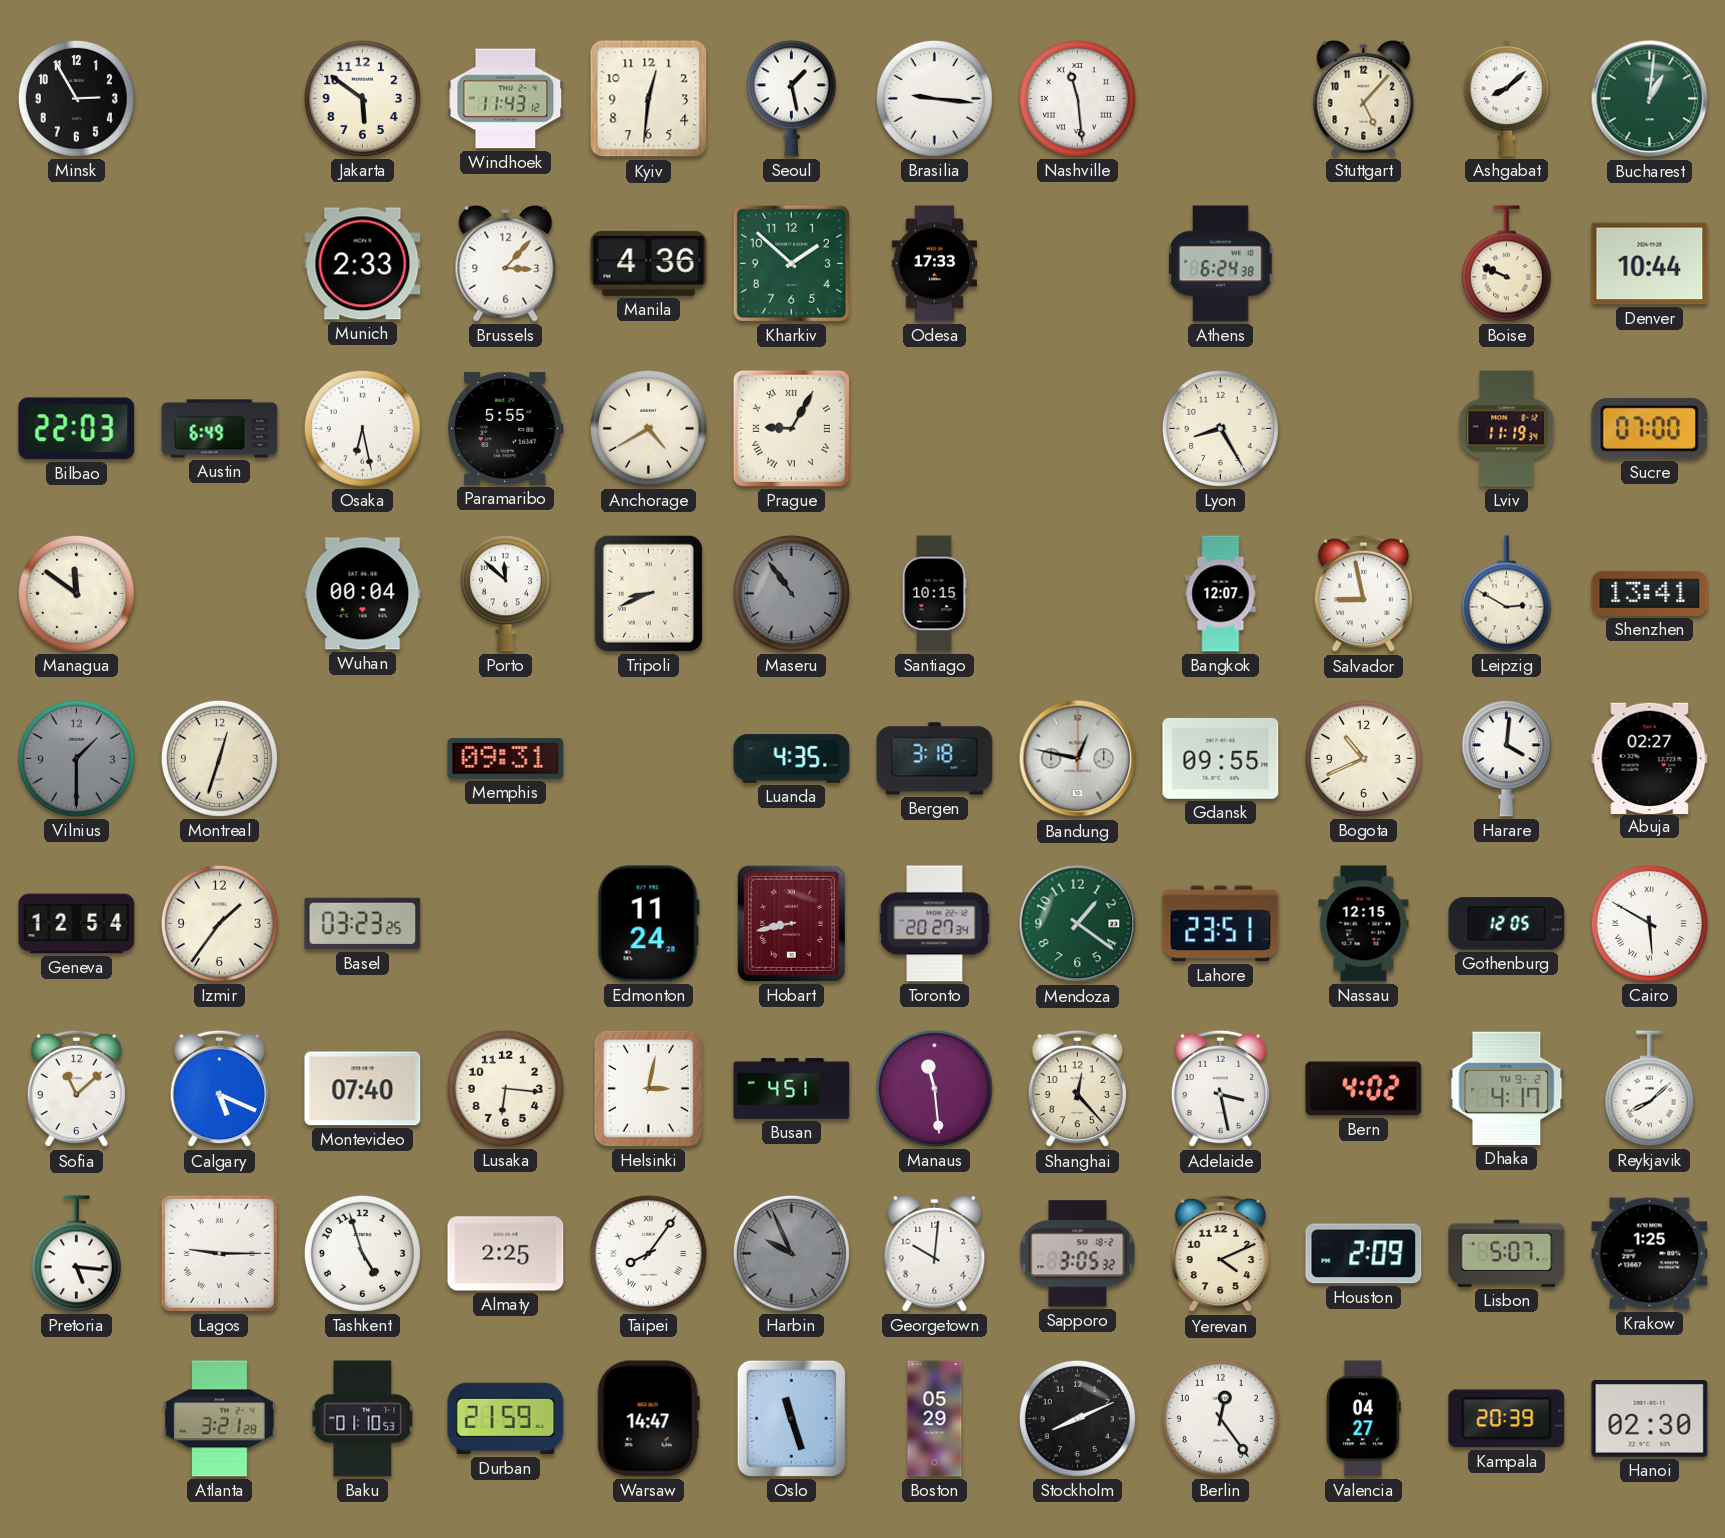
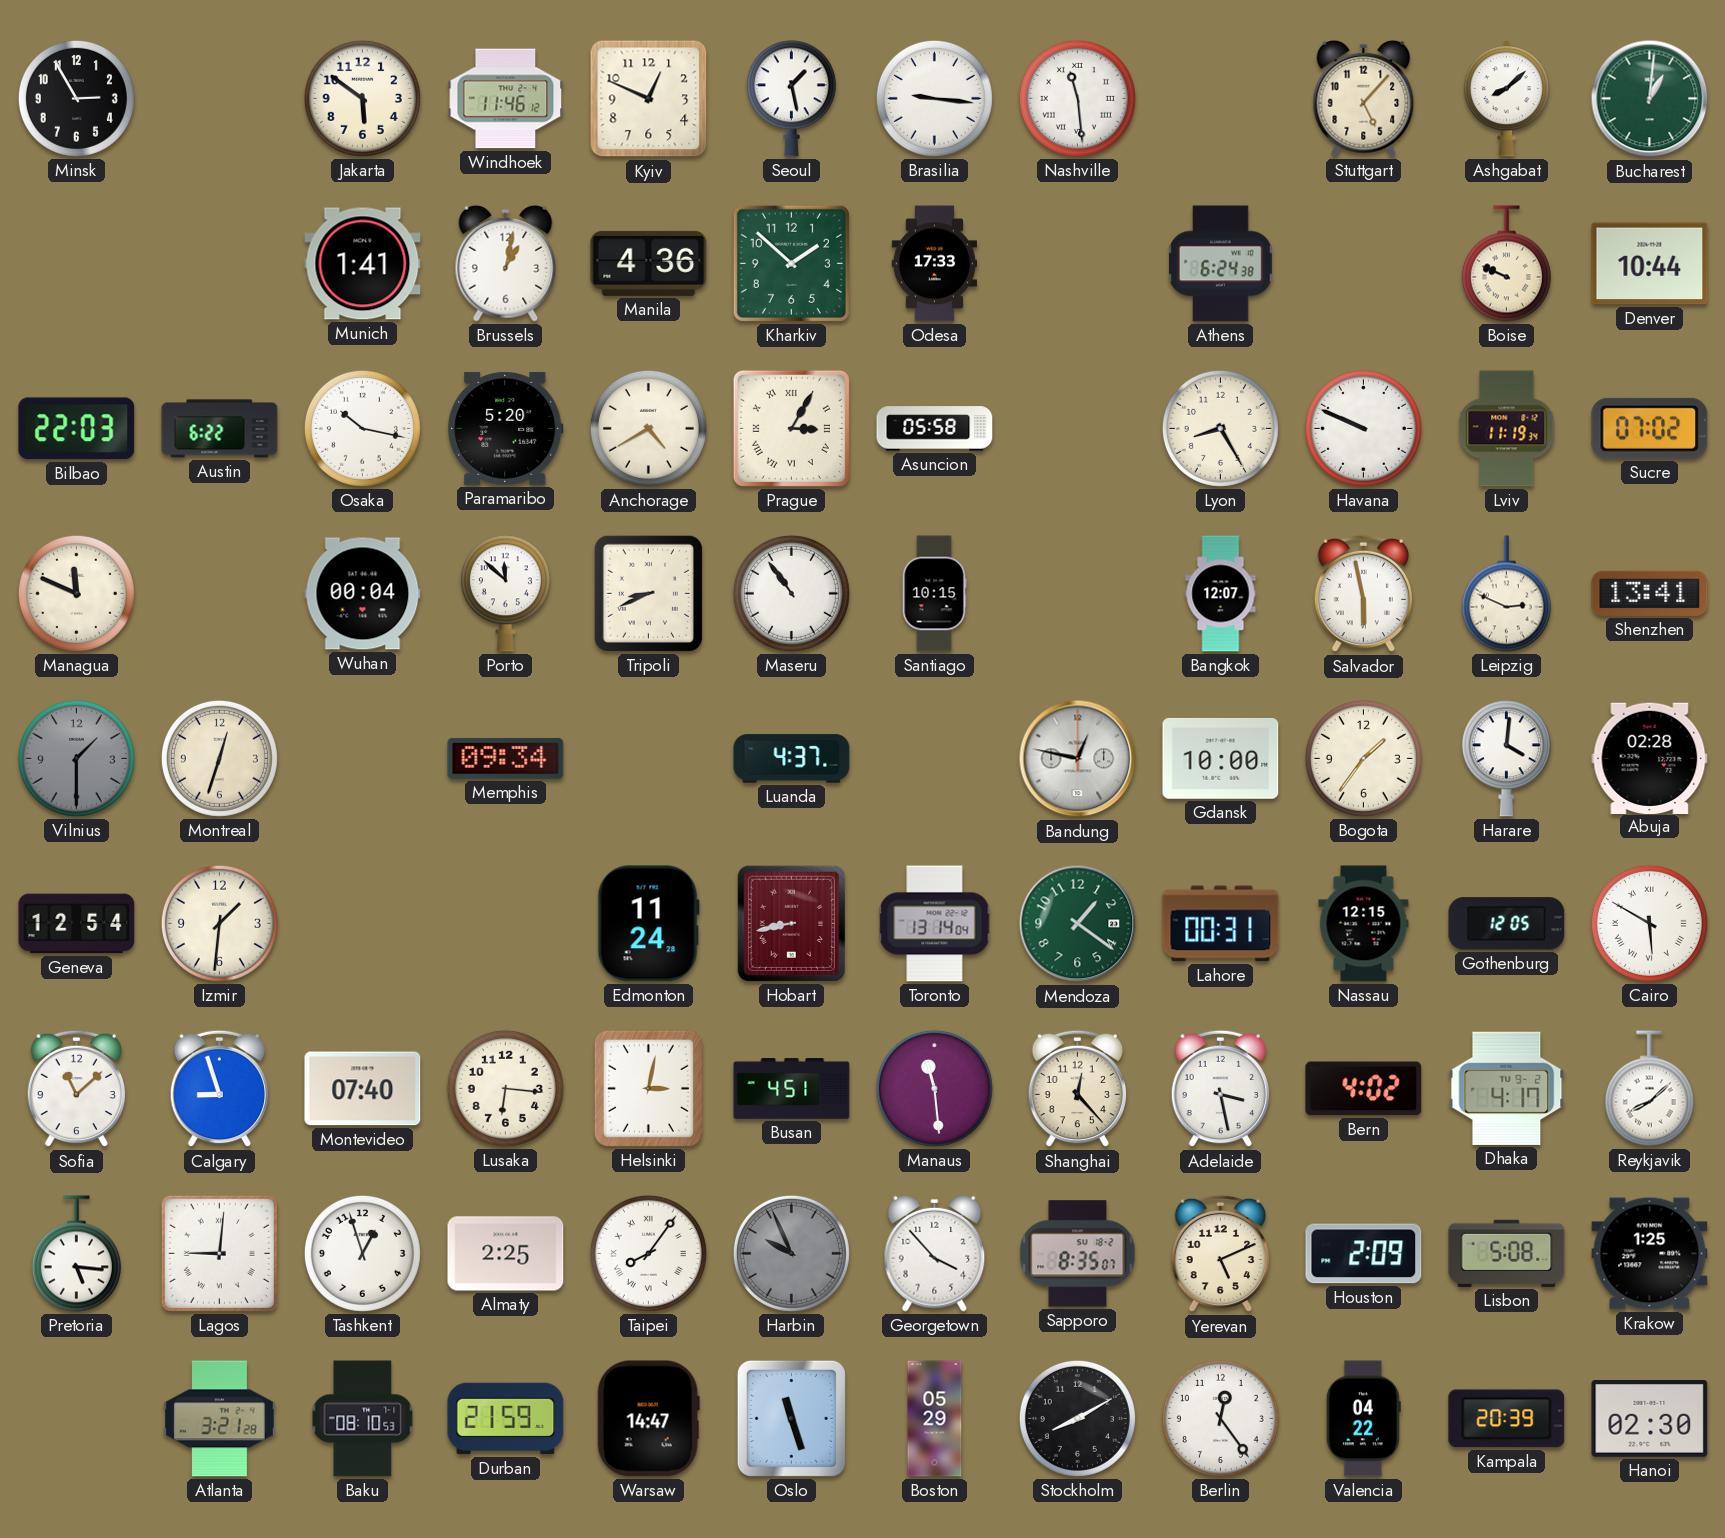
Windhoek: 11:43 -> 11:46 (506, 99)
Kyiv: 12:31 -> 12:49 (649, 99)
Munich: 2:33 -> 1:41 (363, 264)
Brussels: 3:07 -> 1:02 (506, 263)
Austin: 6:49 -> 6:22 (220, 429)
Osaka: 6:28 -> 10:17 (362, 428)
Paramaribo: 5:55 -> 5:20 (506, 428)
Prague: 9:05 -> 3:05 (791, 428)
Asuncion: none -> 05:58 (935, 429)
Havana: none -> 9:49 (1363, 428)
Sucre: 07:00 -> 07:02 (1650, 428)
Managua: 11:51 -> 11:49 (76, 593)
Maseru dial: grey -> white (791, 593)
Salvador: 8:58 -> 5:58 (1363, 594)
Leipzig: 2:50 -> 2:49 (1506, 594)
Memphis: 09:31 -> 09:34 (506, 758)
Luanda: 4:35 -> 4:37 (792, 759)
Bergen: 3:18 -> none (935, 759)
Gdansk: 09:55 -> 10:00 (1221, 758)
Bogota: 10:41 -> 1:36 (1363, 758)
Abuja: 02:27 -> 02:28 (1650, 758)
Izmir: 1:36 -> 1:31 (219, 923)
Basel: 03:23 -> none (363, 924)
Toronto: 20:27 -> 13:14 (935, 924)
Lahore: 23:51 -> 00:31 (1221, 924)
Calgary: 5:19 -> 8:57 (219, 1089)
Lagos: 9:15 -> 9:01 (219, 1253)
Tashkent: 4:57 -> 12:57 (362, 1253)
Georgetown: 10:01 -> 3:53 (935, 1253)
Sapporo: 3:05 -> 8:35 (1078, 1254)
Yerevan: 4:11 -> 5:11 (1220, 1254)
Lisbon: 5:07 -> 5:08 (1507, 1253)
Baku: 01:10 -> 08:10 (363, 1419)
Stockholm: 8:11 -> 8:10 (1077, 1418)
Valencia: 04:27 -> 04:22 (1363, 1419)
